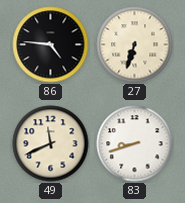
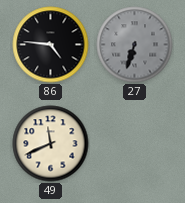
27 dial: cream -> grey (135, 45)
83: 8:42 -> none (135, 144)
